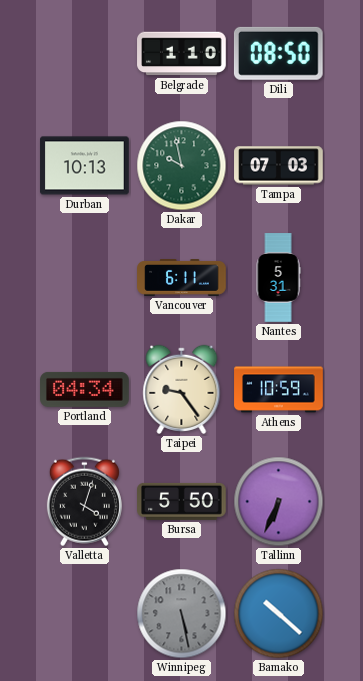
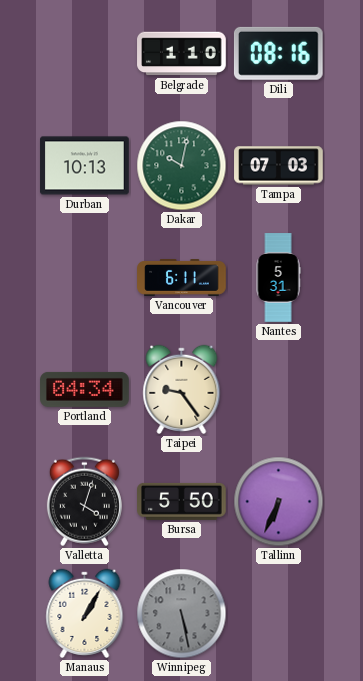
Dili: 08:50 -> 08:16 (278, 53)
Dakar: 9:58 -> 10:02 (182, 166)
Athens: 10:59 -> none (279, 390)
Manaus: none -> 1:05 (85, 613)
Bamako: 10:22 -> none (279, 614)
